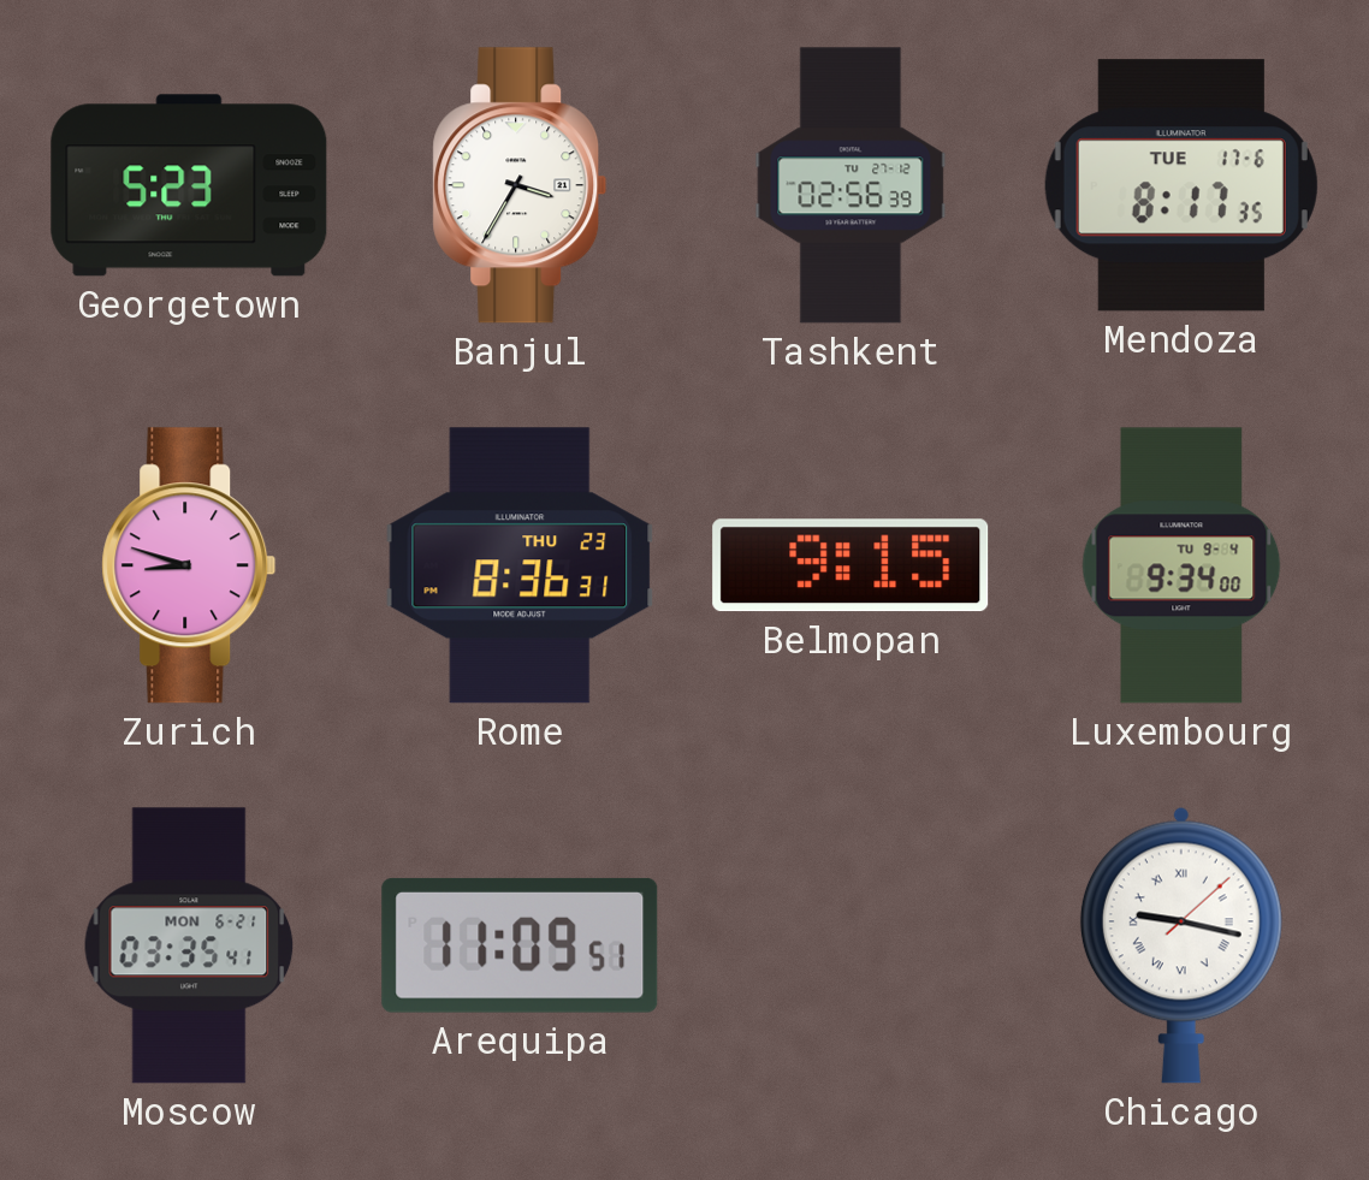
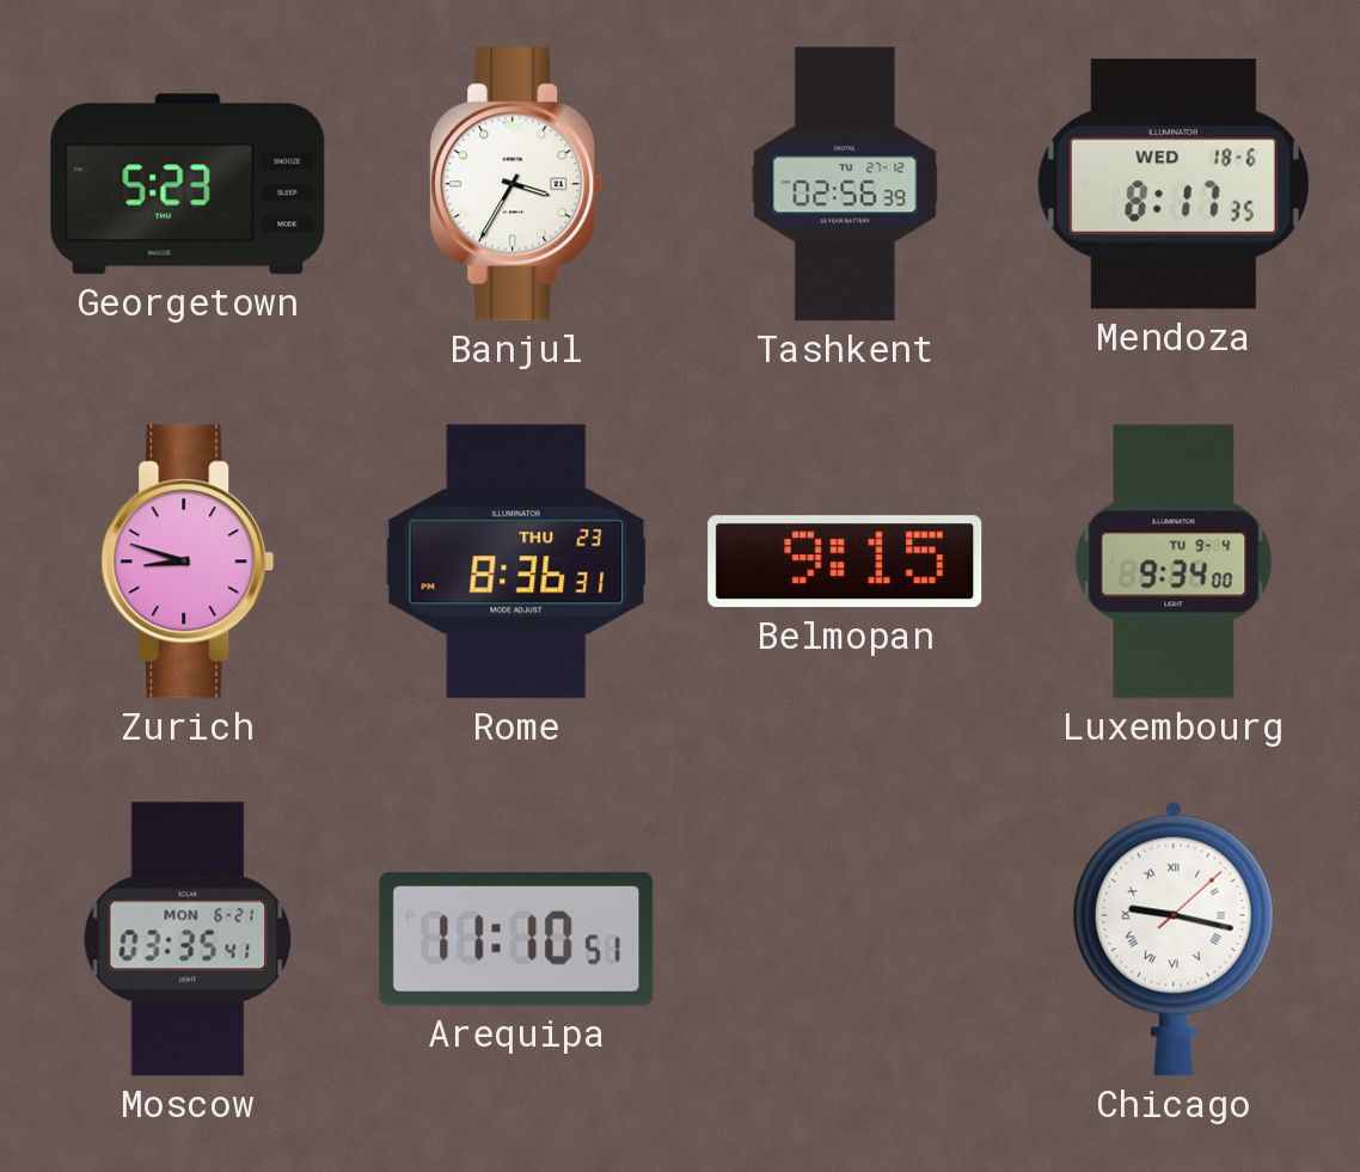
Mendoza date: TUE 17-6 -> WED 18-6 (1174, 184)
Arequipa: 11:09 -> 11:10 (516, 939)
